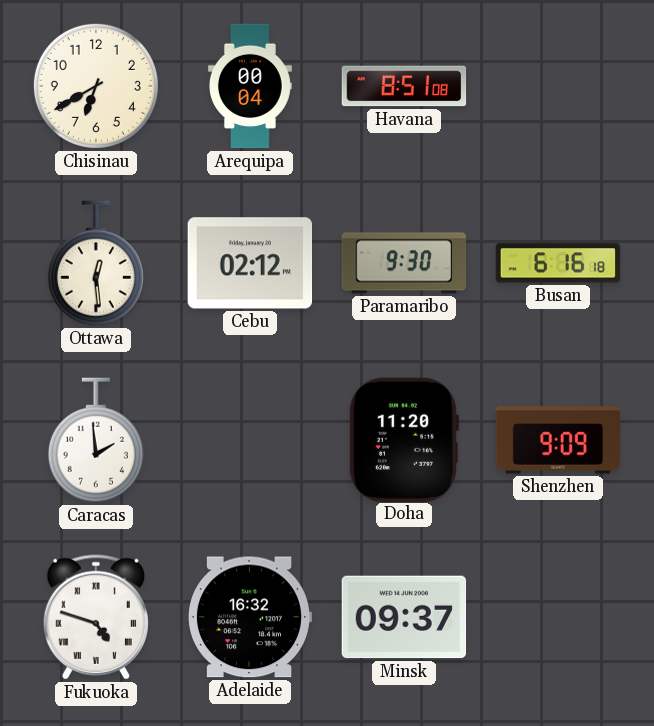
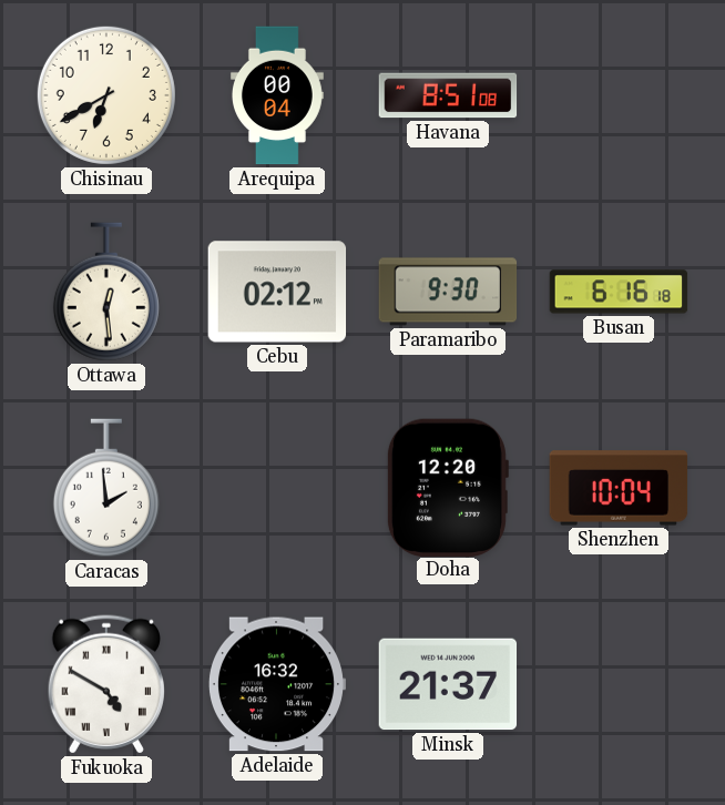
Doha: 11:20 -> 12:20 (447, 487)
Shenzhen: 9:09 -> 10:04 (619, 488)
Fukuoka: 4:48 -> 4:50 (106, 684)
Minsk: 09:37 -> 21:37 (448, 684)
